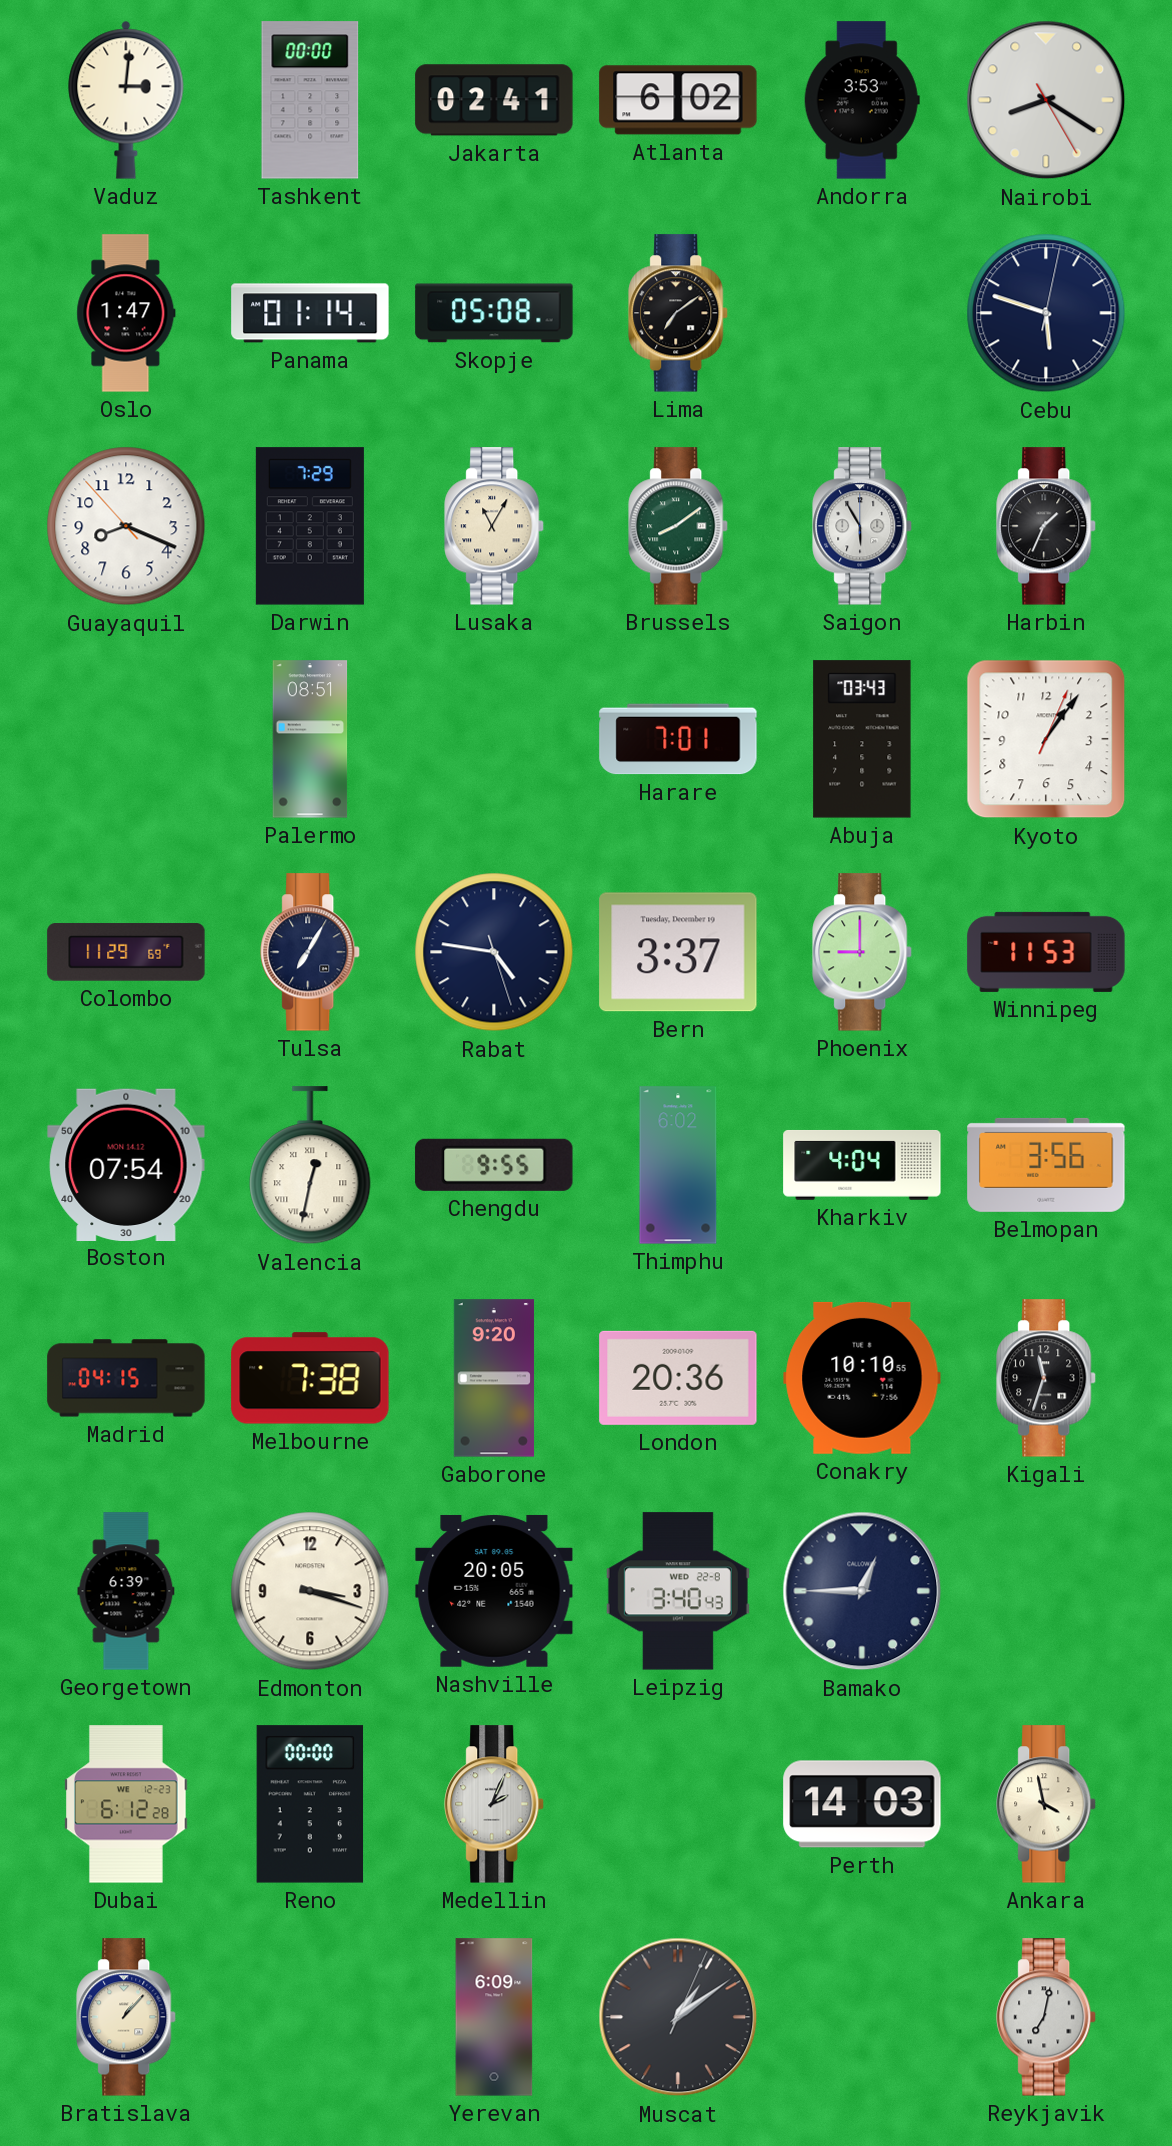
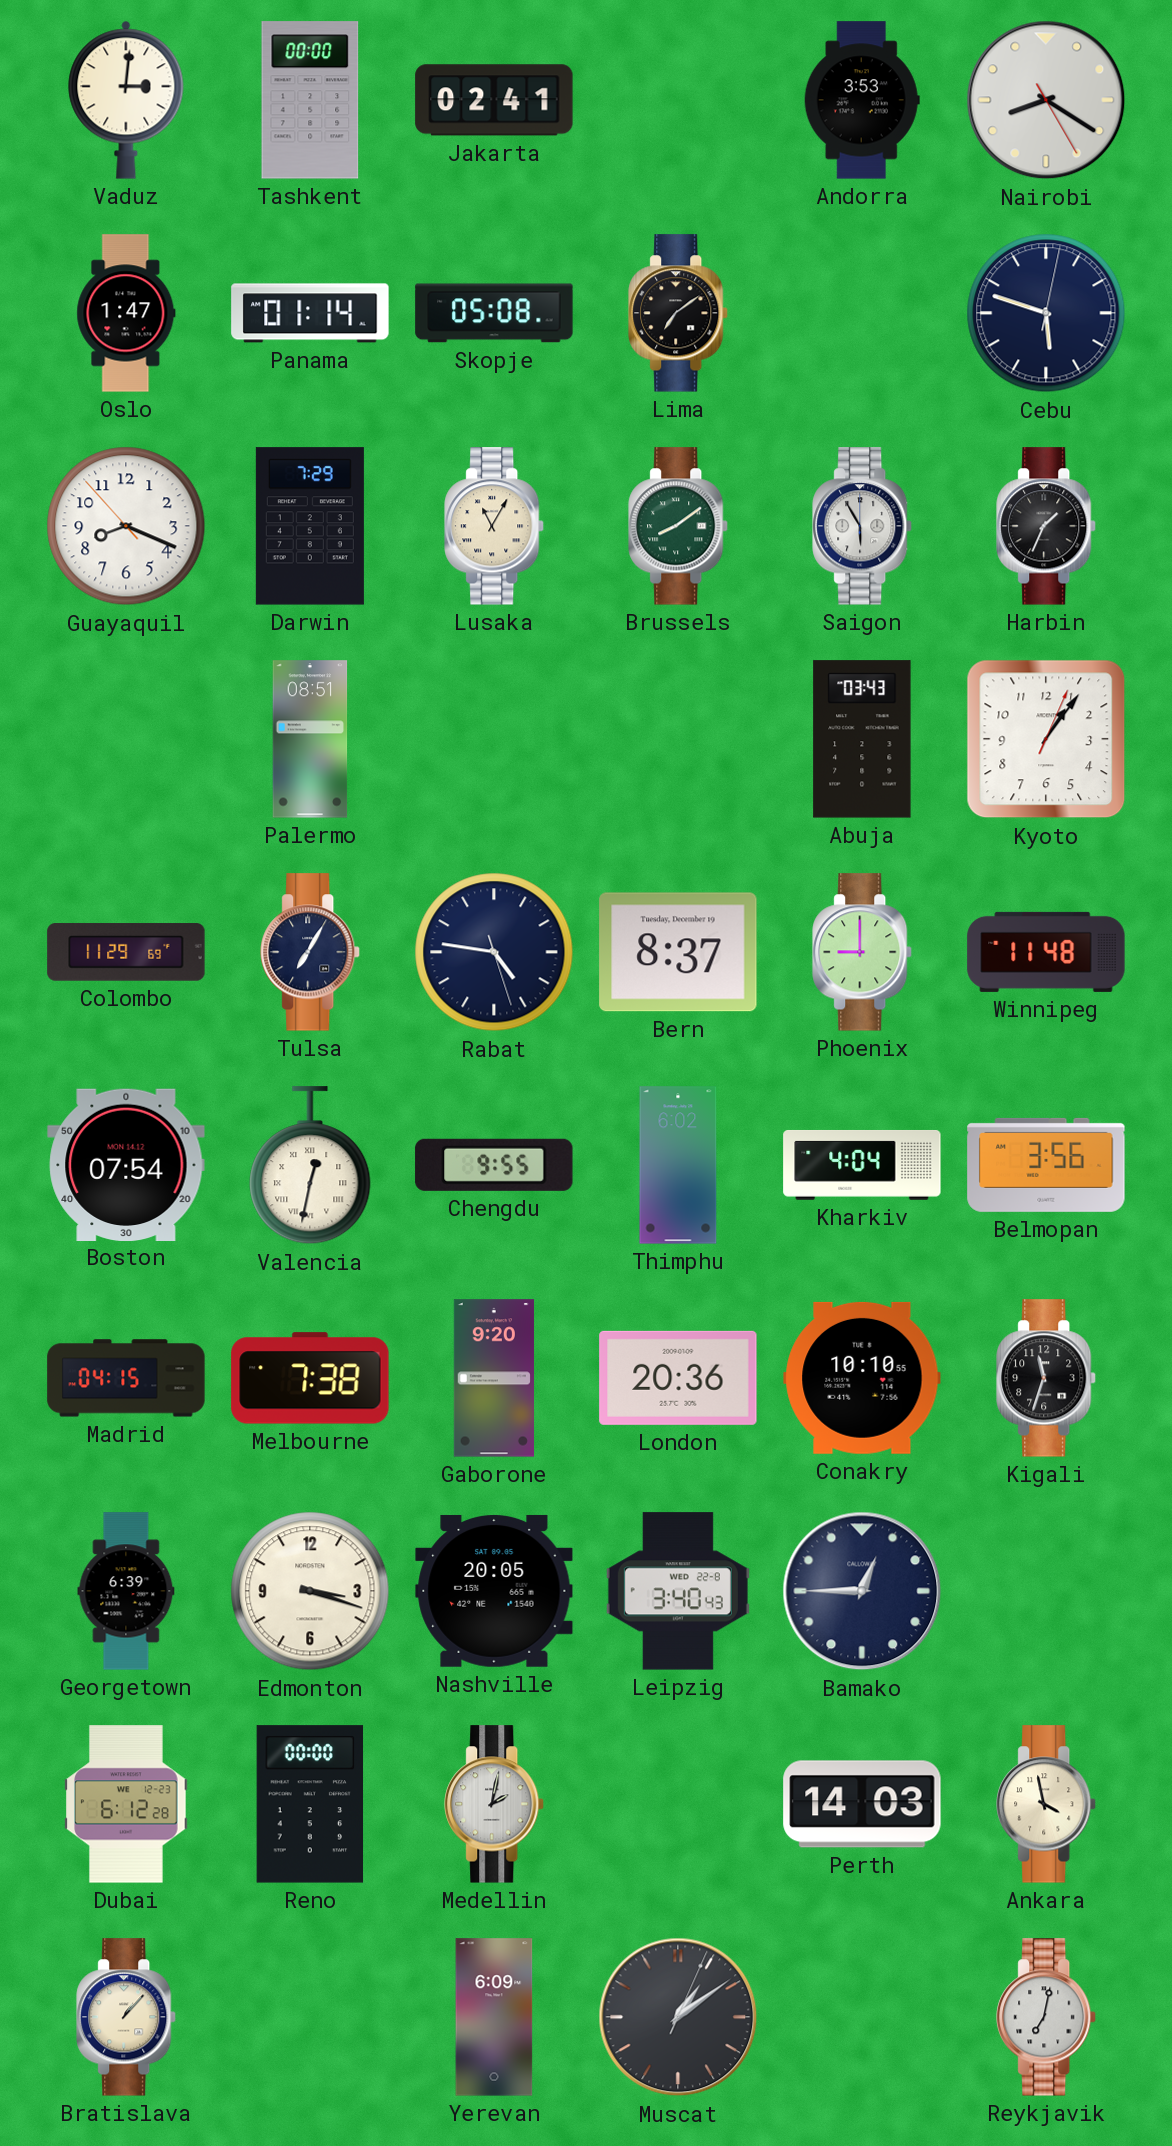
Atlanta: 6:02 -> none (678, 100)
Harare: 7:01 -> none (678, 739)
Bern: 3:37 -> 8:37 (678, 952)
Winnipeg: 11:53 -> 11:48 (1046, 952)
Medellin: 2:04 -> 2:02 (495, 1804)
